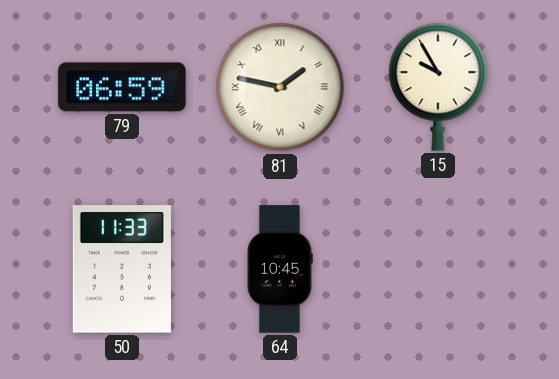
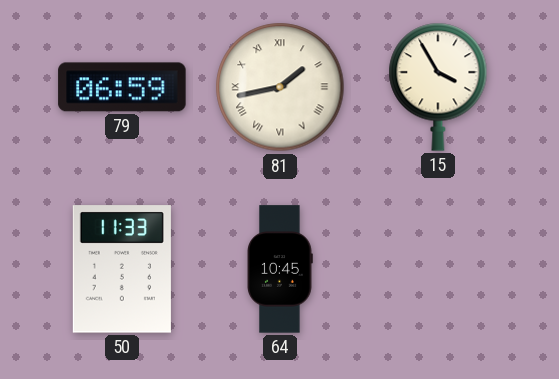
81: 1:47 -> 1:43 (280, 87)
15: 9:55 -> 3:55 (438, 87)
